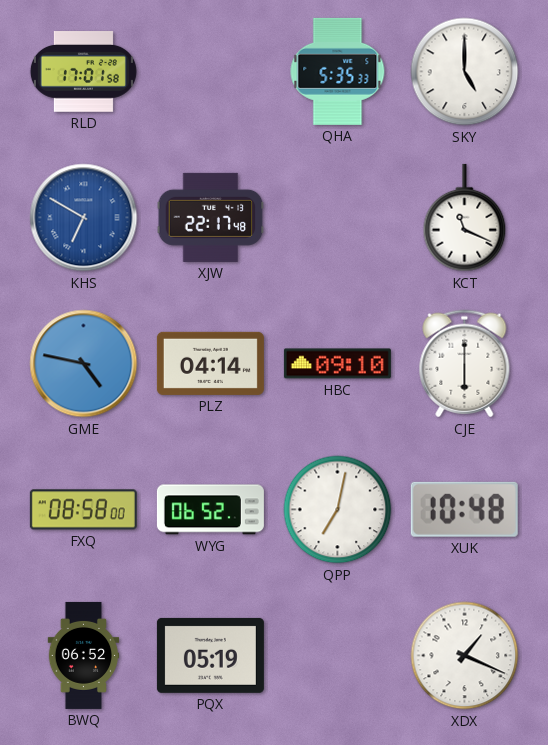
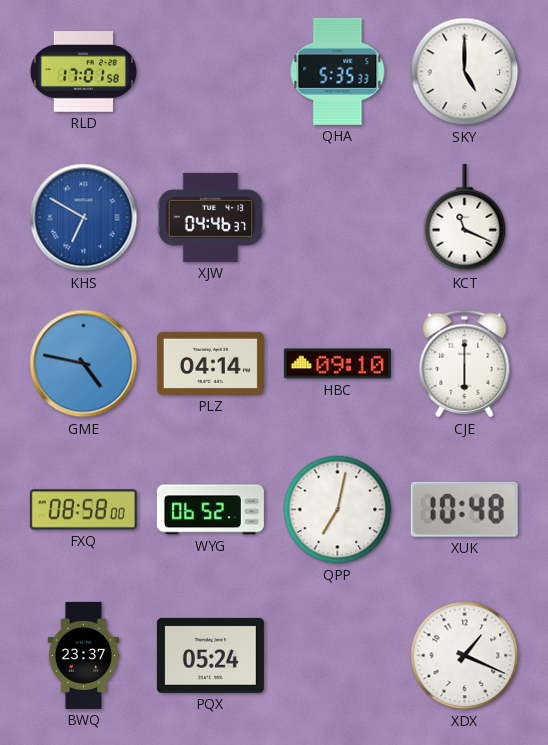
XJW: 22:17 -> 04:46 (211, 217)
BWQ: 06:52 -> 23:37 (84, 655)
PQX: 05:19 -> 05:24 (210, 655)
